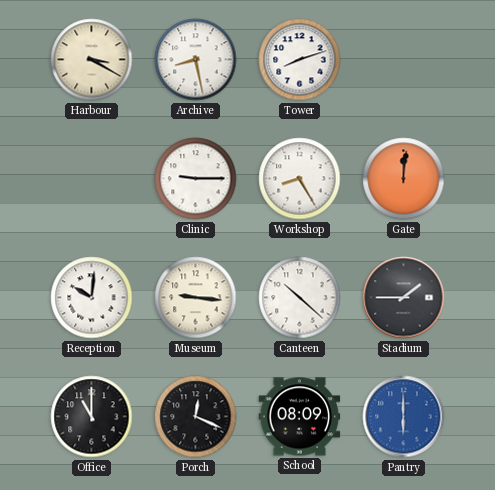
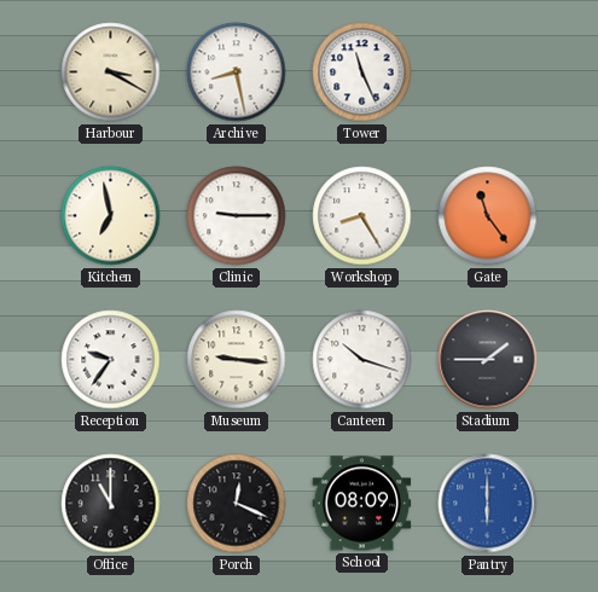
Tower: 8:12 -> 11:26 (362, 72)
Kitchen: none -> 6:58 (111, 216)
Gate: 12:01 -> 11:24 (488, 216)
Reception: 10:01 -> 9:36 (111, 360)
Canteen: 10:22 -> 10:18 (362, 360)
